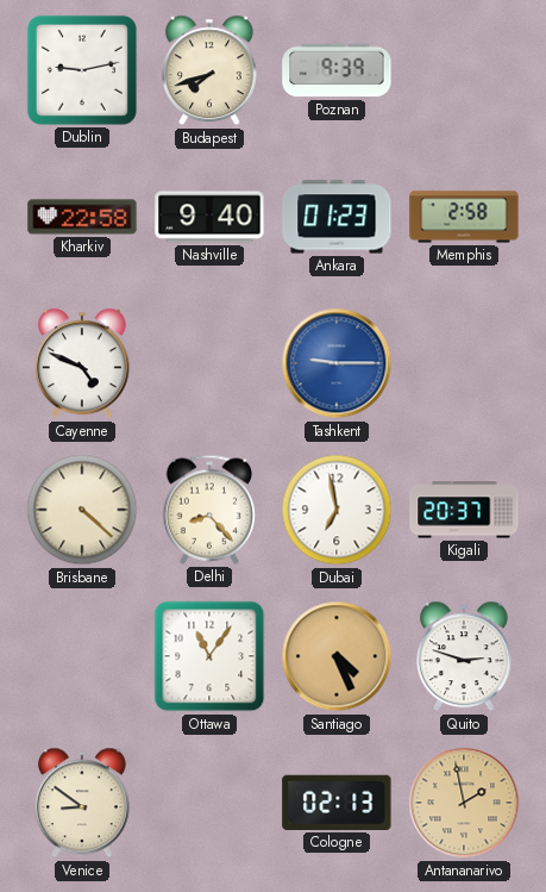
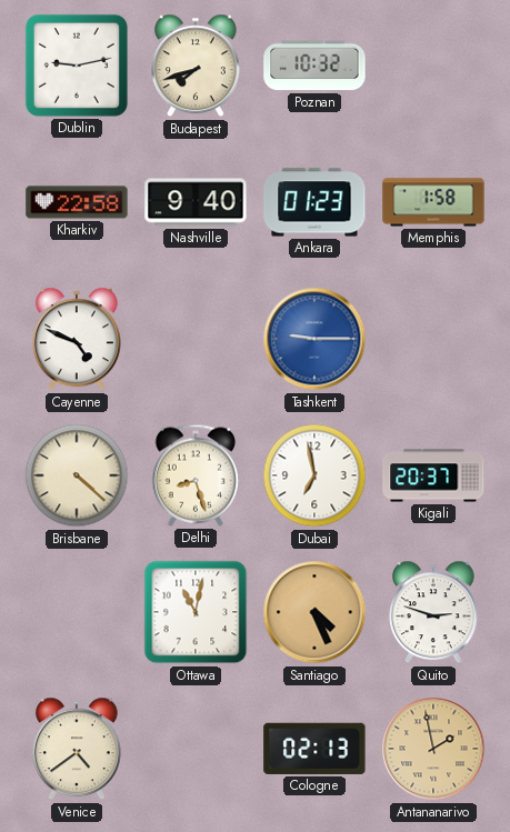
Poznan: 9:39 -> 10:32 (314, 66)
Memphis: 2:58 -> 1:58 (433, 202)
Delhi: 8:23 -> 8:27 (196, 475)
Ottawa: 11:06 -> 11:02 (196, 612)
Venice: 8:51 -> 4:39 (78, 749)
